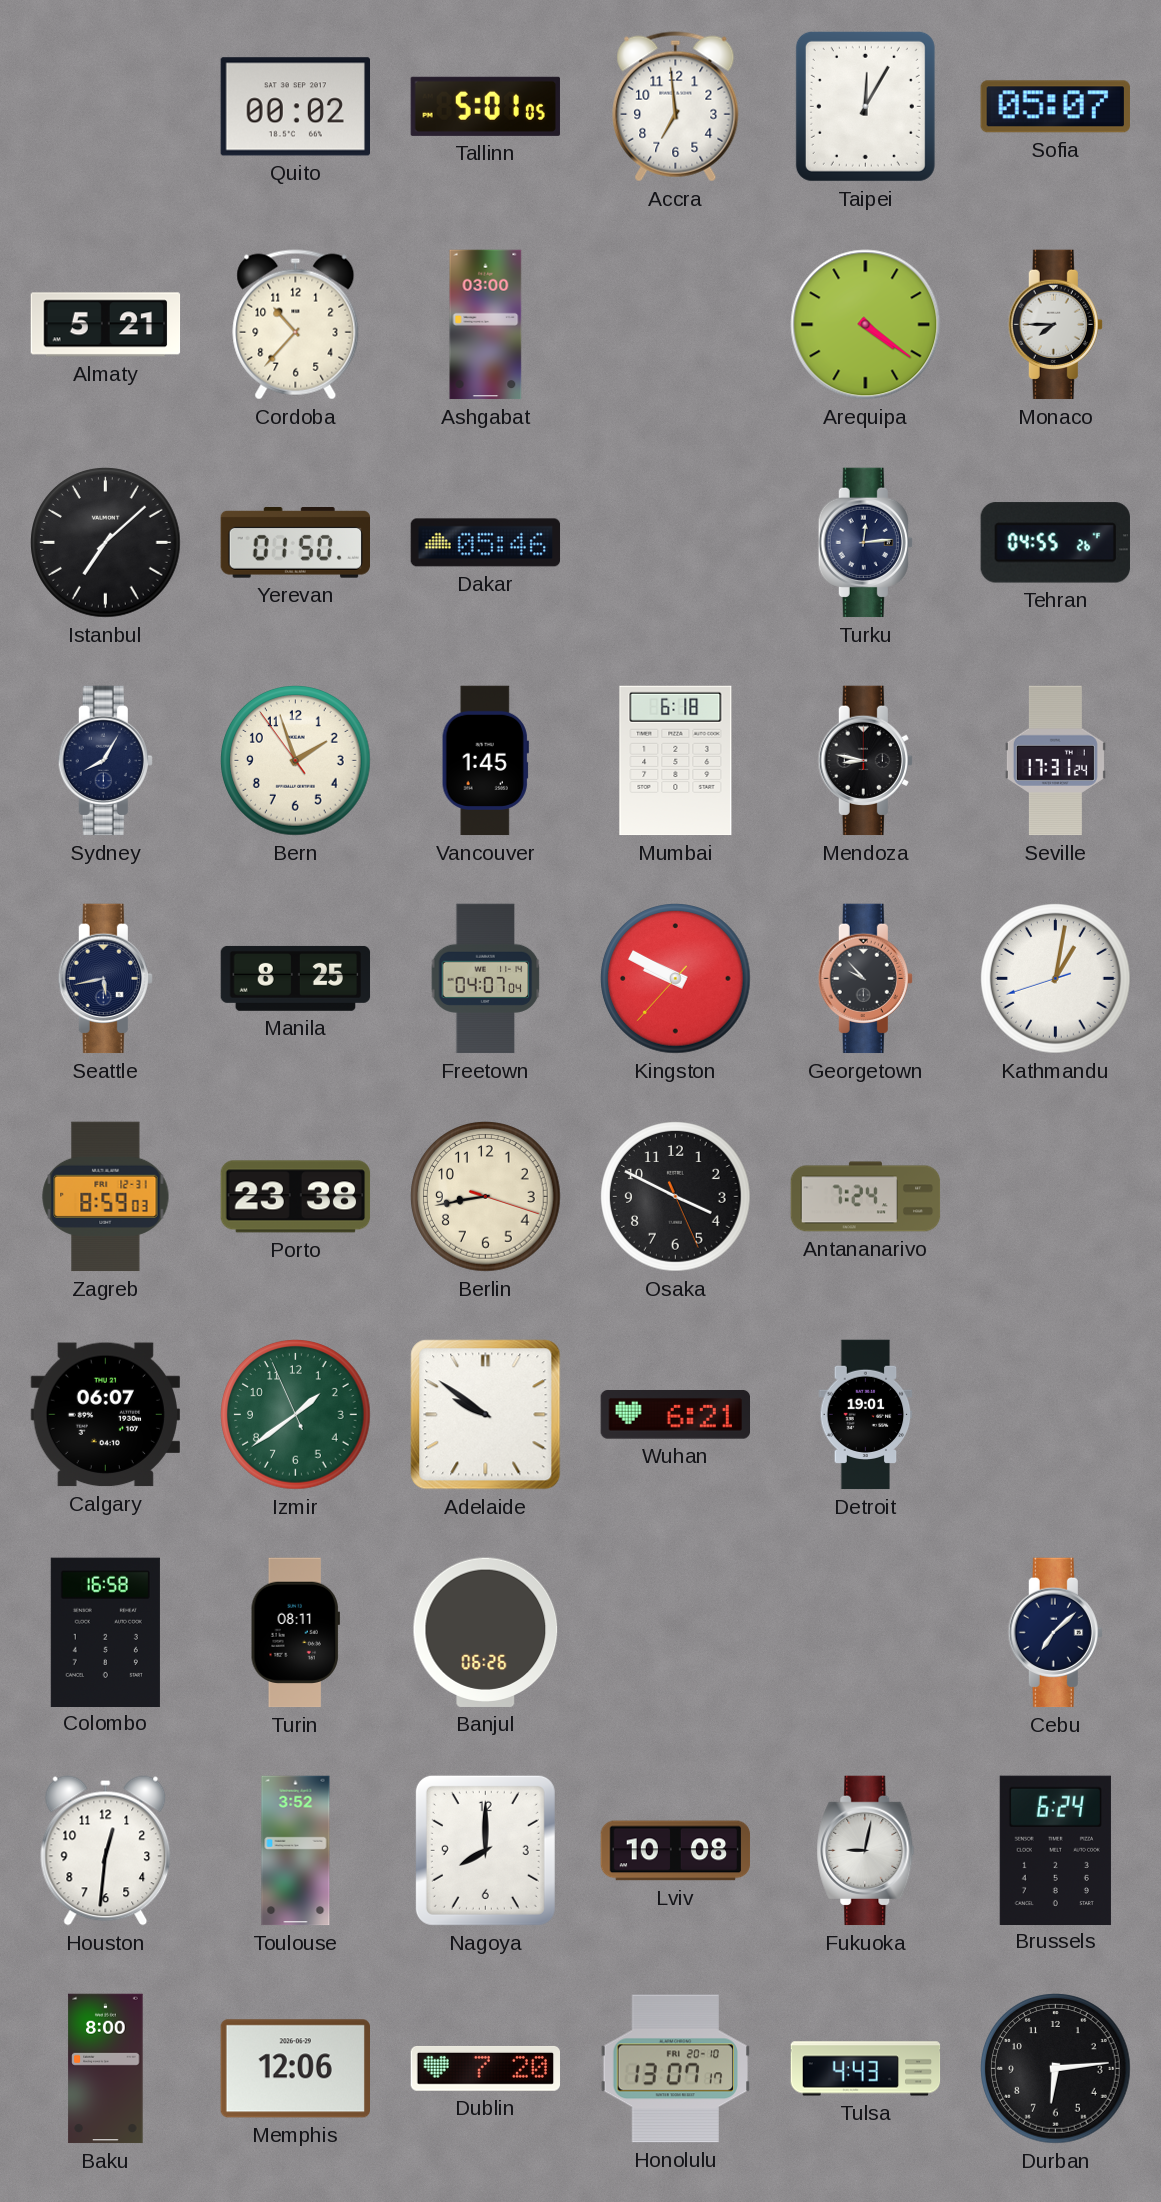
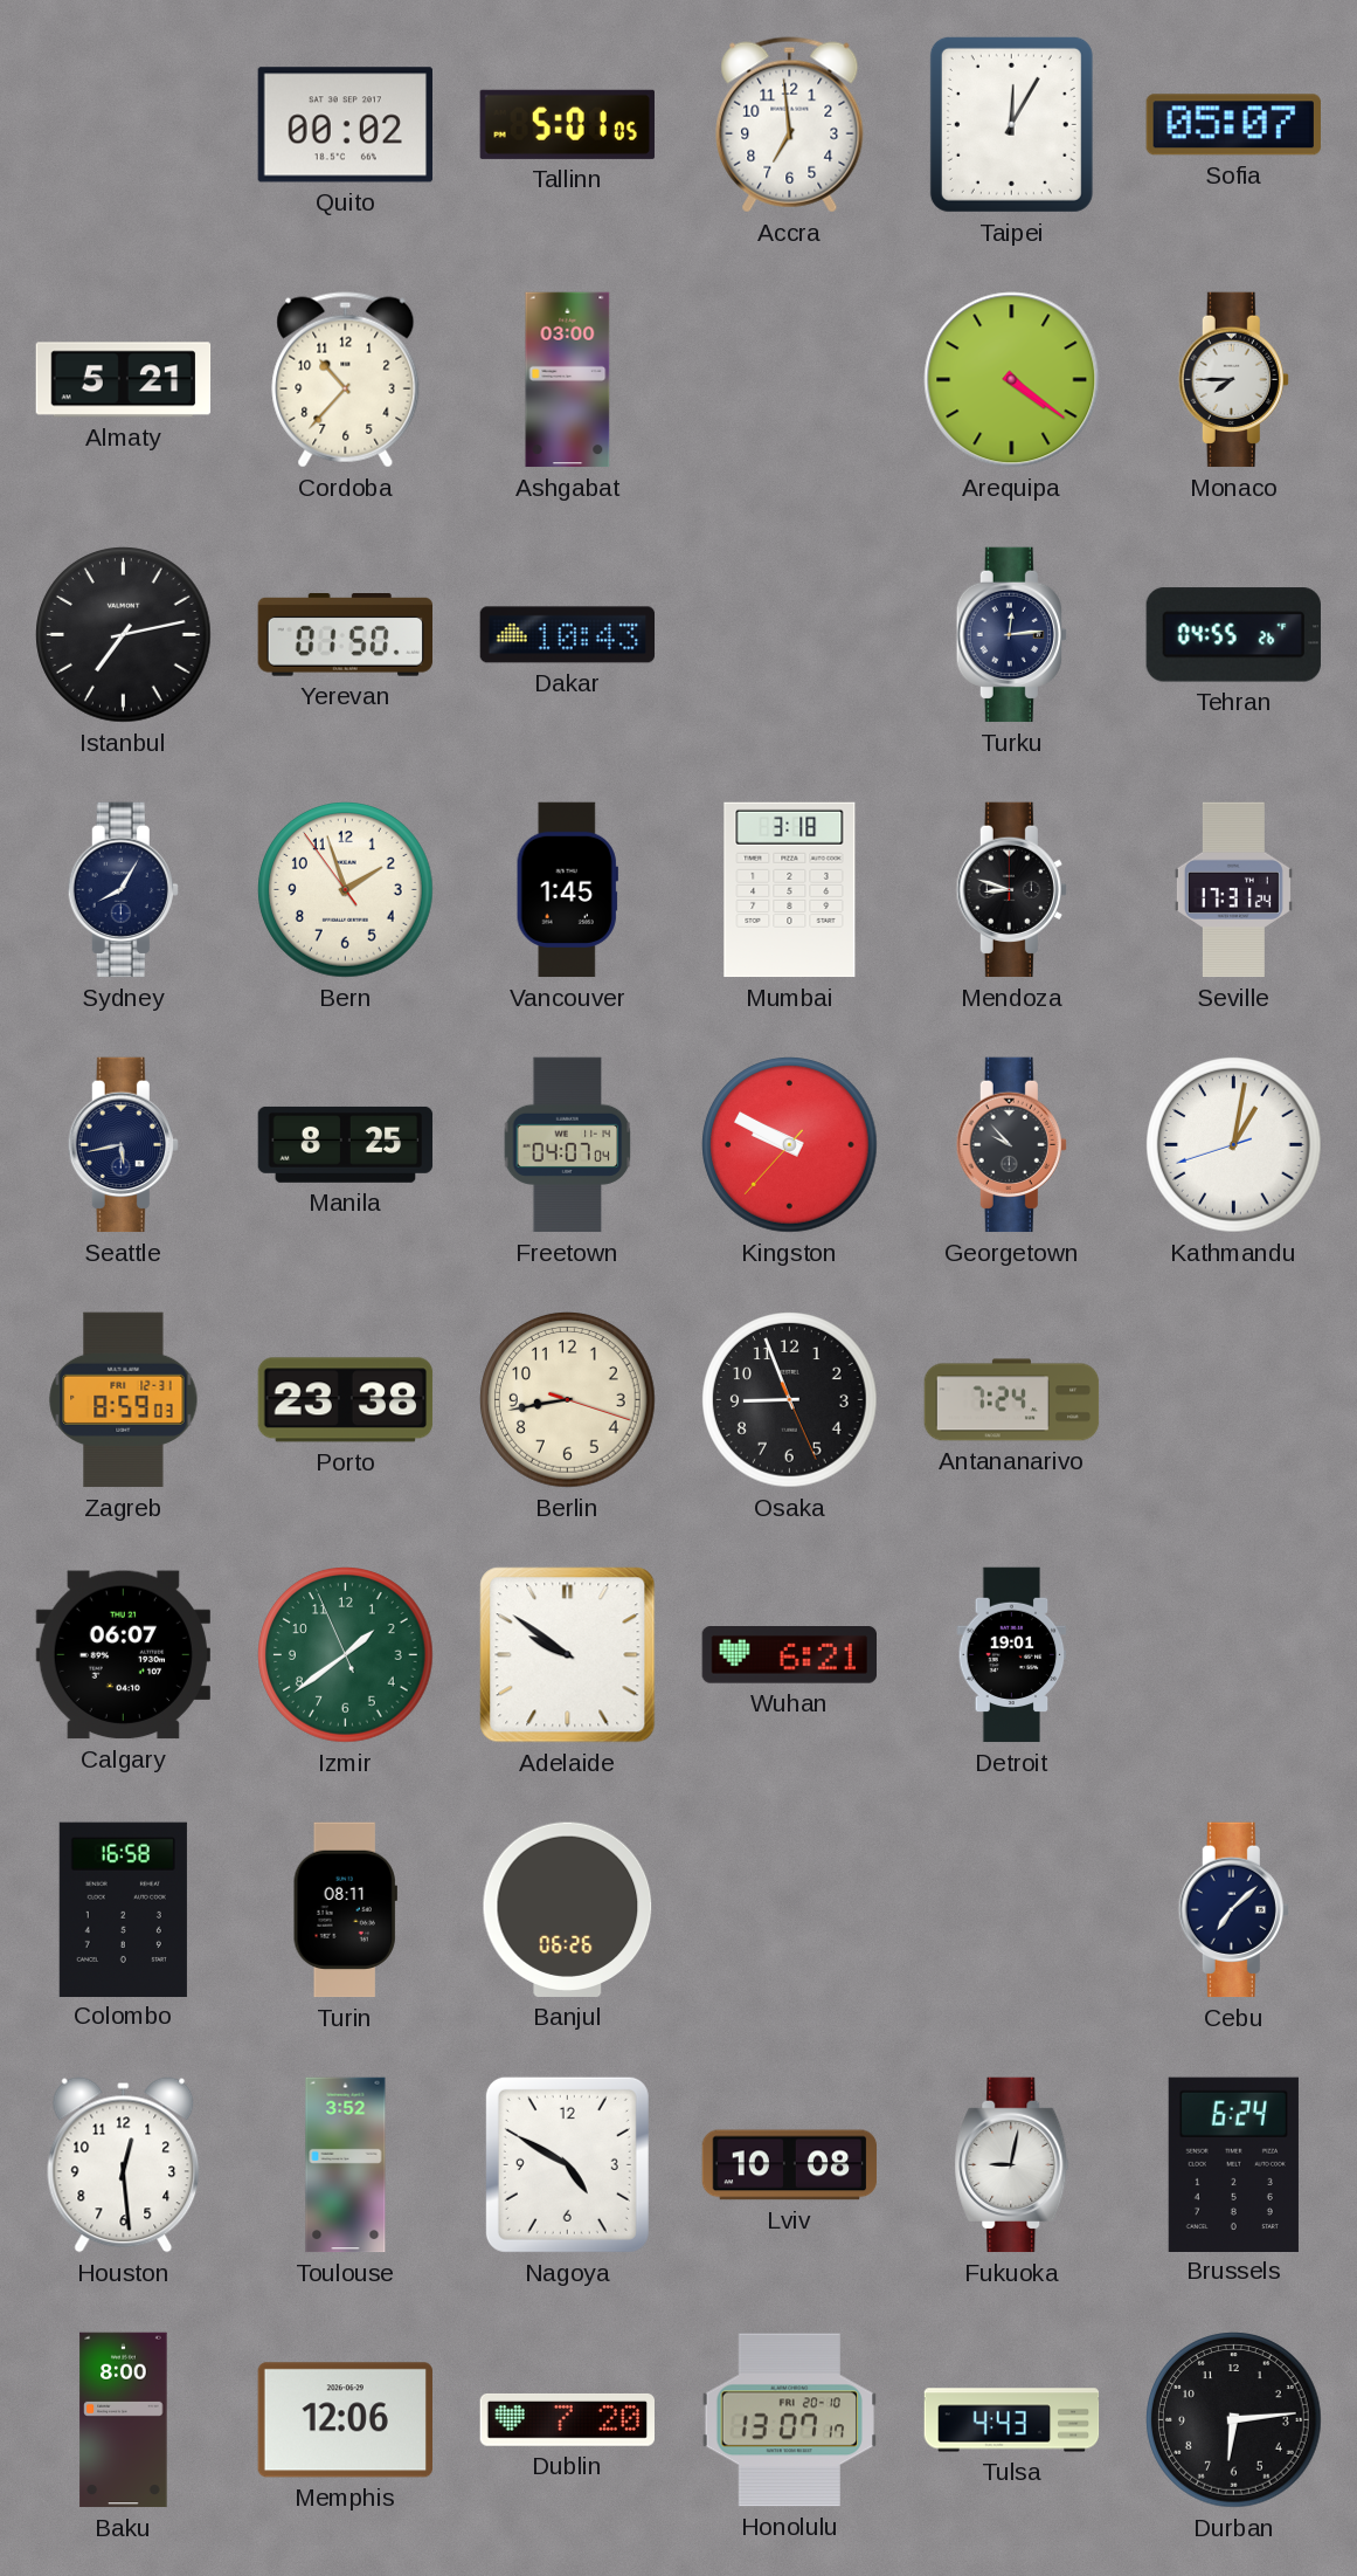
Istanbul: 7:08 -> 7:13 (124, 635)
Dakar: 05:46 -> 10:43 (568, 635)
Mumbai: 6:18 -> 3:18 (790, 890)
Mendoza: 8:47 -> 8:48 (1011, 890)
Osaka: 3:49 -> 8:56 (790, 1400)
Houston: 12:31 -> 12:29 (124, 2165)
Nagoya: 8:00 -> 4:50 (567, 2164)
